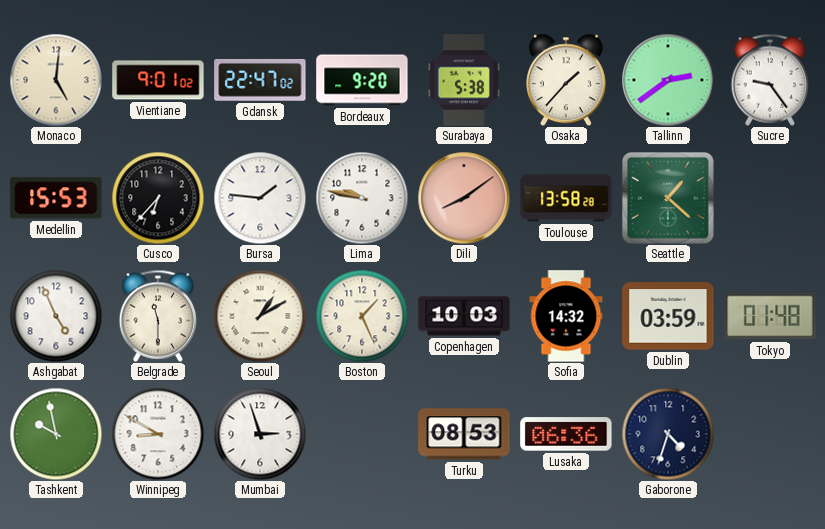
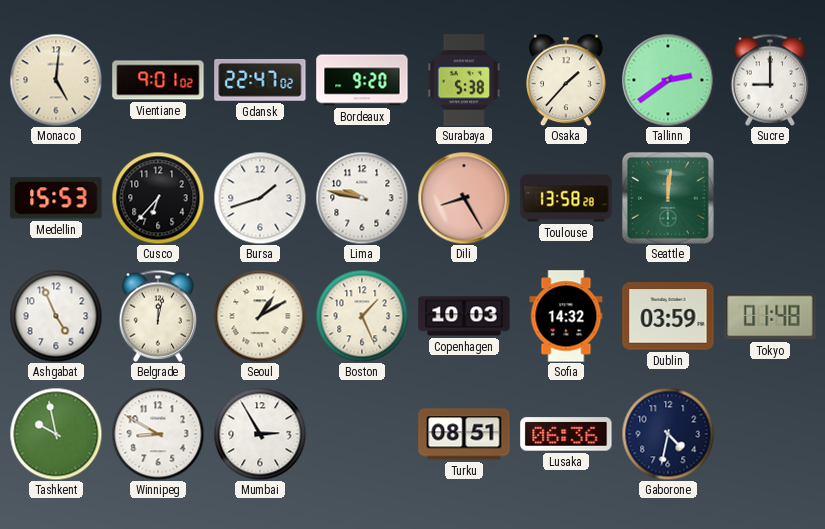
Sucre: 9:24 -> 9:00 (770, 80)
Bursa: 1:46 -> 1:42 (260, 198)
Dili: 8:09 -> 8:25 (464, 198)
Seattle: 1:22 -> 12:01 (668, 198)
Belgrade: 11:30 -> 12:02 (158, 316)
Mumbai: 2:57 -> 2:55 (260, 434)
Turku: 08:53 -> 08:51 (464, 434)
Gaborone: 4:33 -> 4:32 (668, 434)
